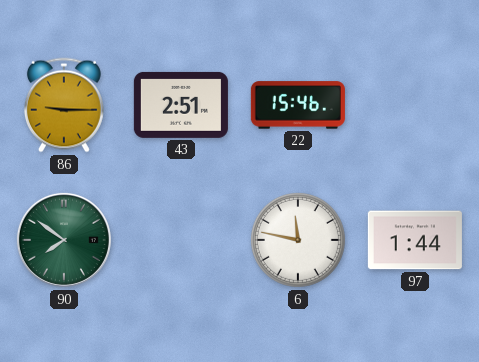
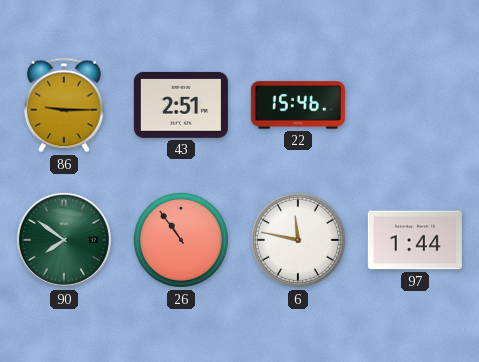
26: none -> 10:54 (181, 240)
